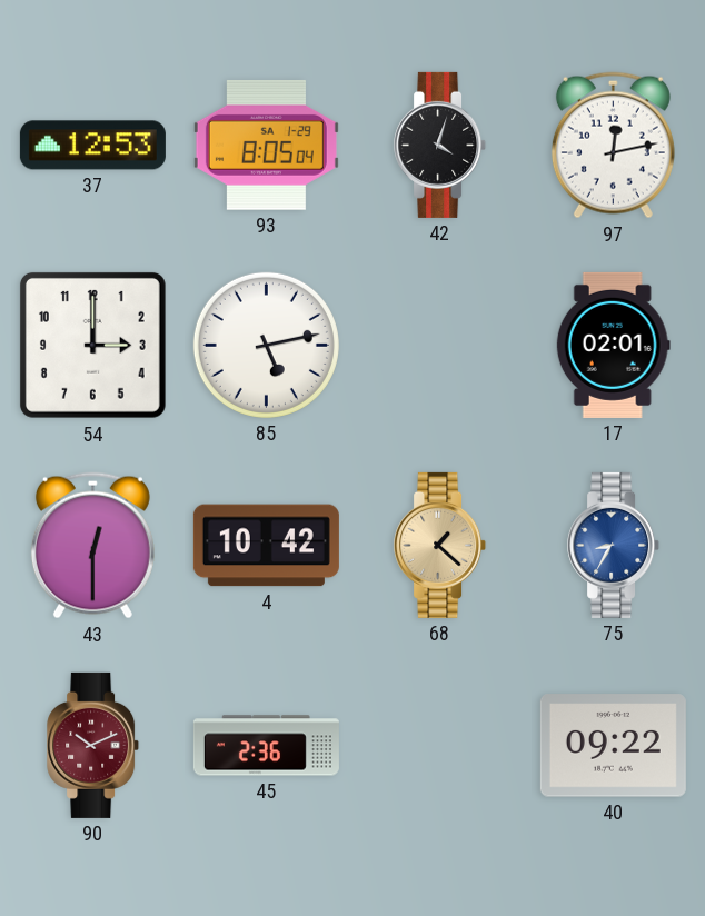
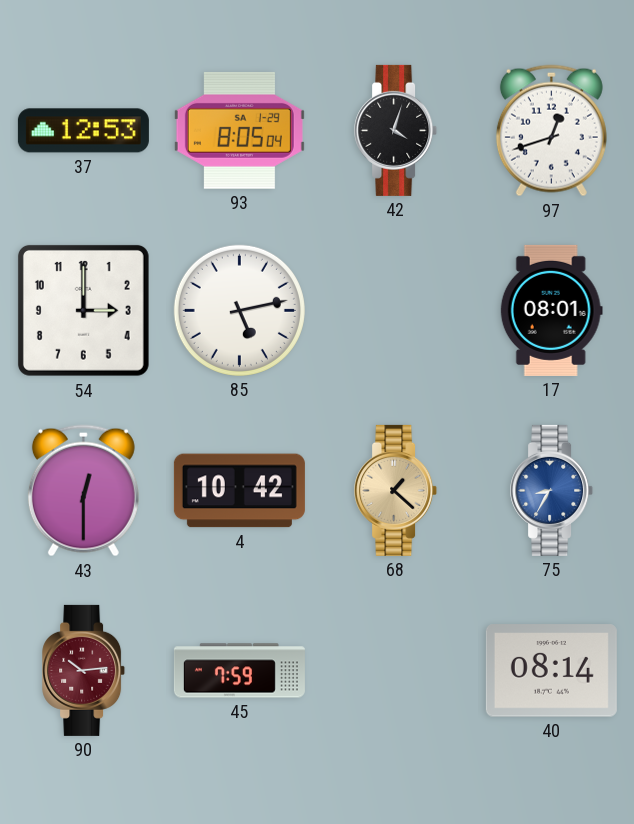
97: 12:13 -> 12:42 (551, 131)
17: 02:01 -> 08:01 (551, 310)
90: 10:11 -> 10:14 (84, 670)
45: 2:36 -> 7:59 (239, 671)
40: 09:22 -> 08:14 (551, 671)
